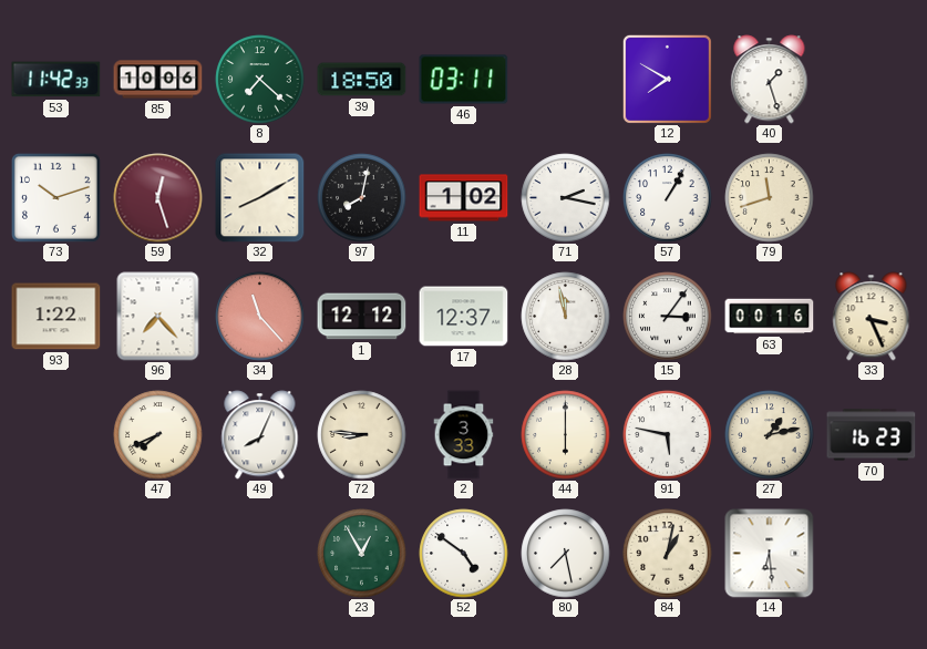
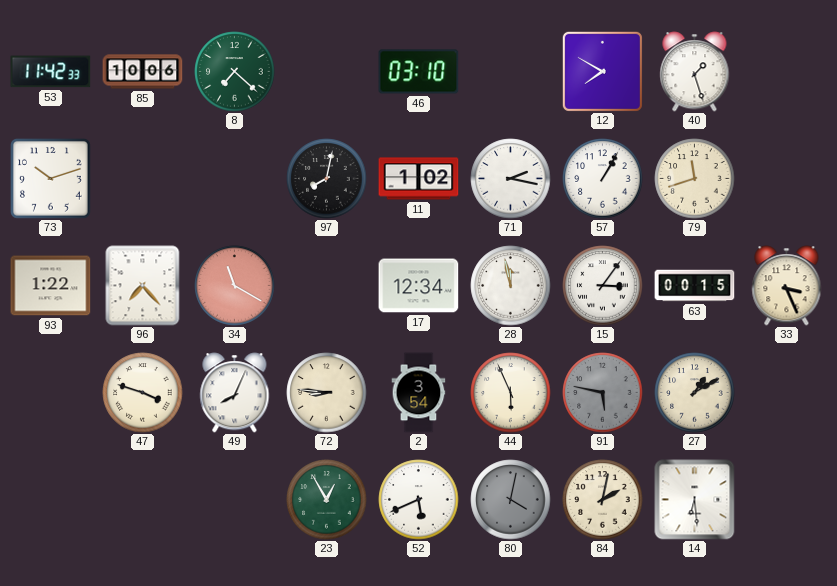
39: 18:50 -> none (362, 80)
46: 03:11 -> 03:10 (419, 72)
59: 12:27 -> none (158, 198)
32: 8:10 -> none (260, 198)
34: 11:23 -> 11:20 (235, 286)
1: 12:12 -> none (362, 317)
17: 12:37 -> 12:34 (419, 286)
63: 00:16 -> 00:15 (695, 286)
47: 7:41 -> 3:48 (143, 393)
2: 3:33 -> 3:54 (419, 393)
44: 6:00 -> 5:56 (511, 393)
91 dial: white -> grey (603, 393)
27: 1:13 -> 1:10 (695, 393)
70: 16:23 -> none (872, 435)
52: 4:51 -> 5:41 (419, 500)
80: 7:28 -> 4:02 (511, 500)
80 dial: white -> grey (511, 500)
84: 1:02 -> 2:02 (603, 500)
